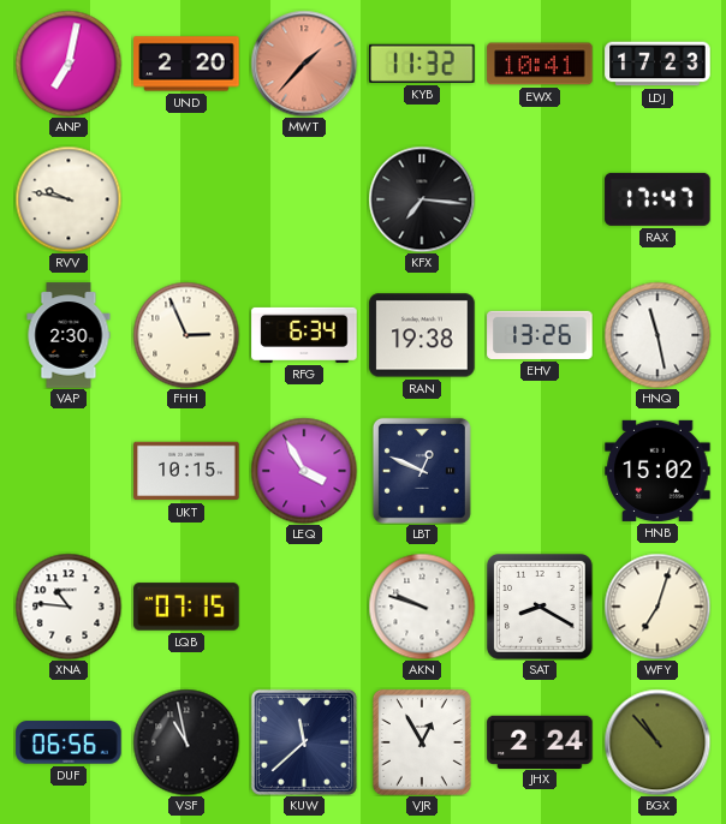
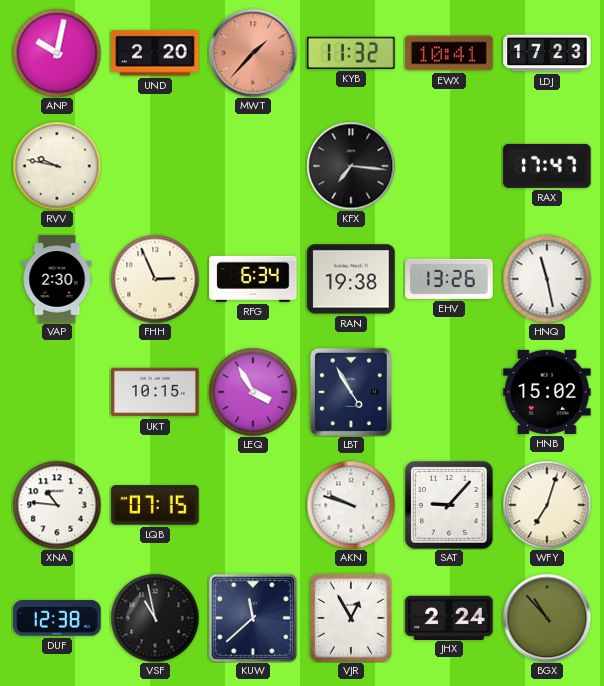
ANP: 7:02 -> 10:02 (57, 53)
LBT: 12:49 -> 4:55 (351, 392)
SAT: 8:20 -> 9:07 (449, 505)
DUF: 06:56 -> 12:38 (57, 618)
